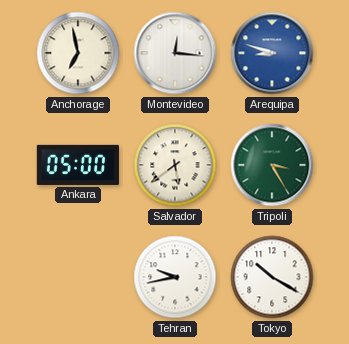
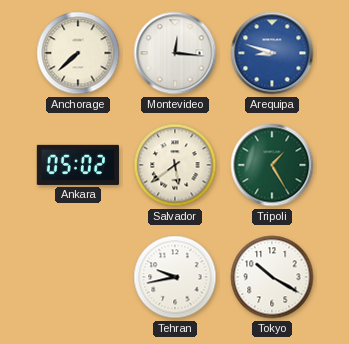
Anchorage: 6:58 -> 7:38 (78, 53)
Ankara: 05:00 -> 05:02 (78, 165)
Tripoli: 3:25 -> 1:25 (272, 165)
